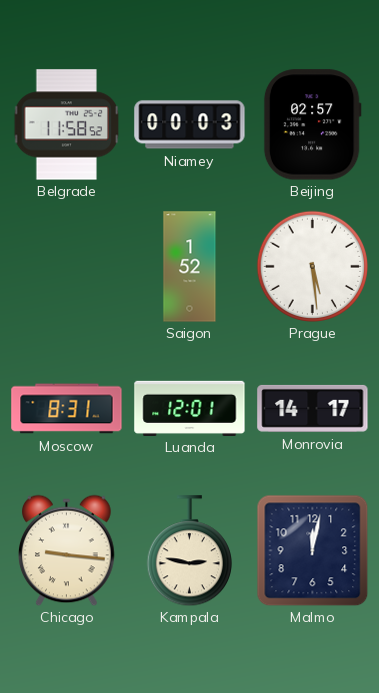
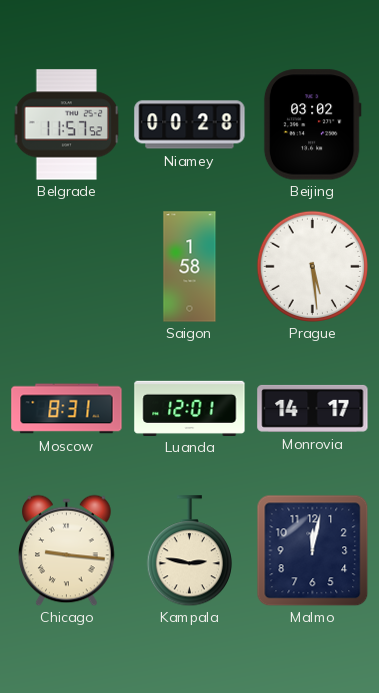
Belgrade: 11:58 -> 11:57 (67, 125)
Niamey: 00:03 -> 00:28 (190, 125)
Beijing: 02:57 -> 03:02 (312, 125)
Saigon: 1:52 -> 1:58 (190, 267)
